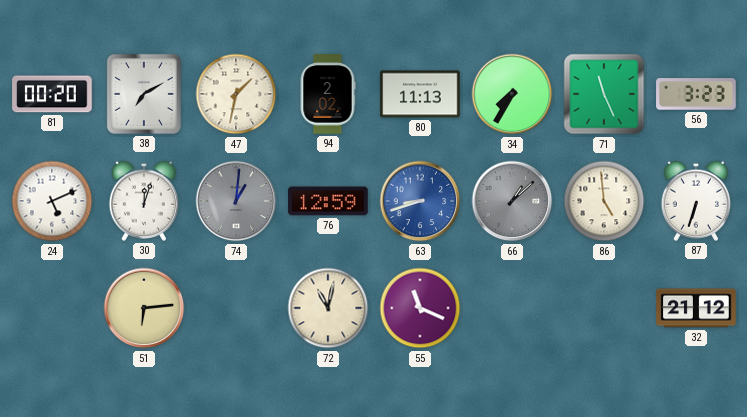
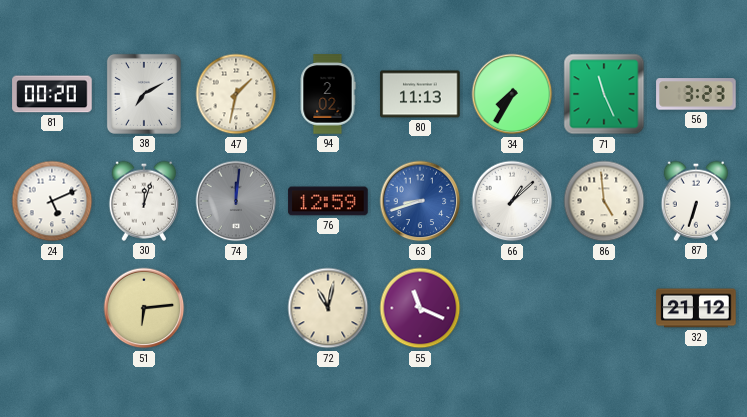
74: 1:01 -> 12:01 (236, 201)
66 dial: grey -> white (512, 201)
